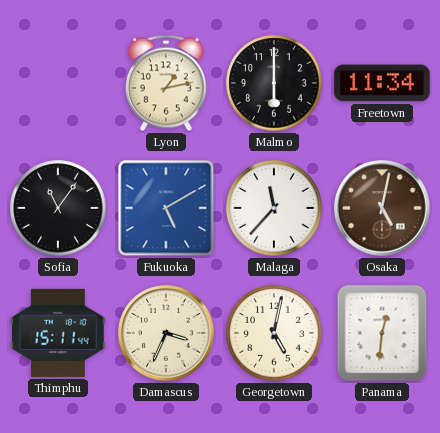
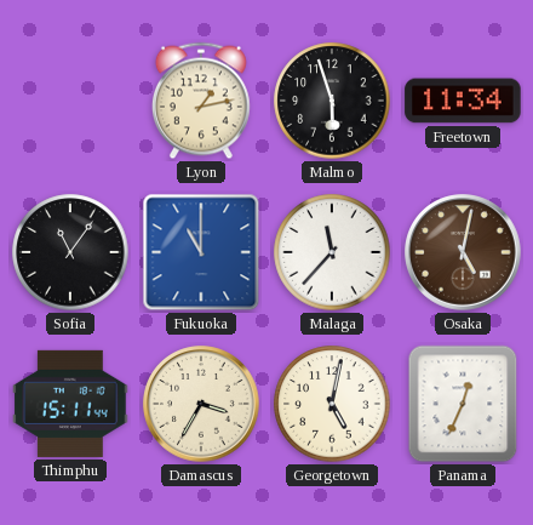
Malmo: 6:00 -> 5:57 (332, 101)
Fukuoka: 5:10 -> 11:00 (201, 252)
Damascus: 3:34 -> 3:35 (201, 404)
Panama: 12:31 -> 12:34 (463, 404)
